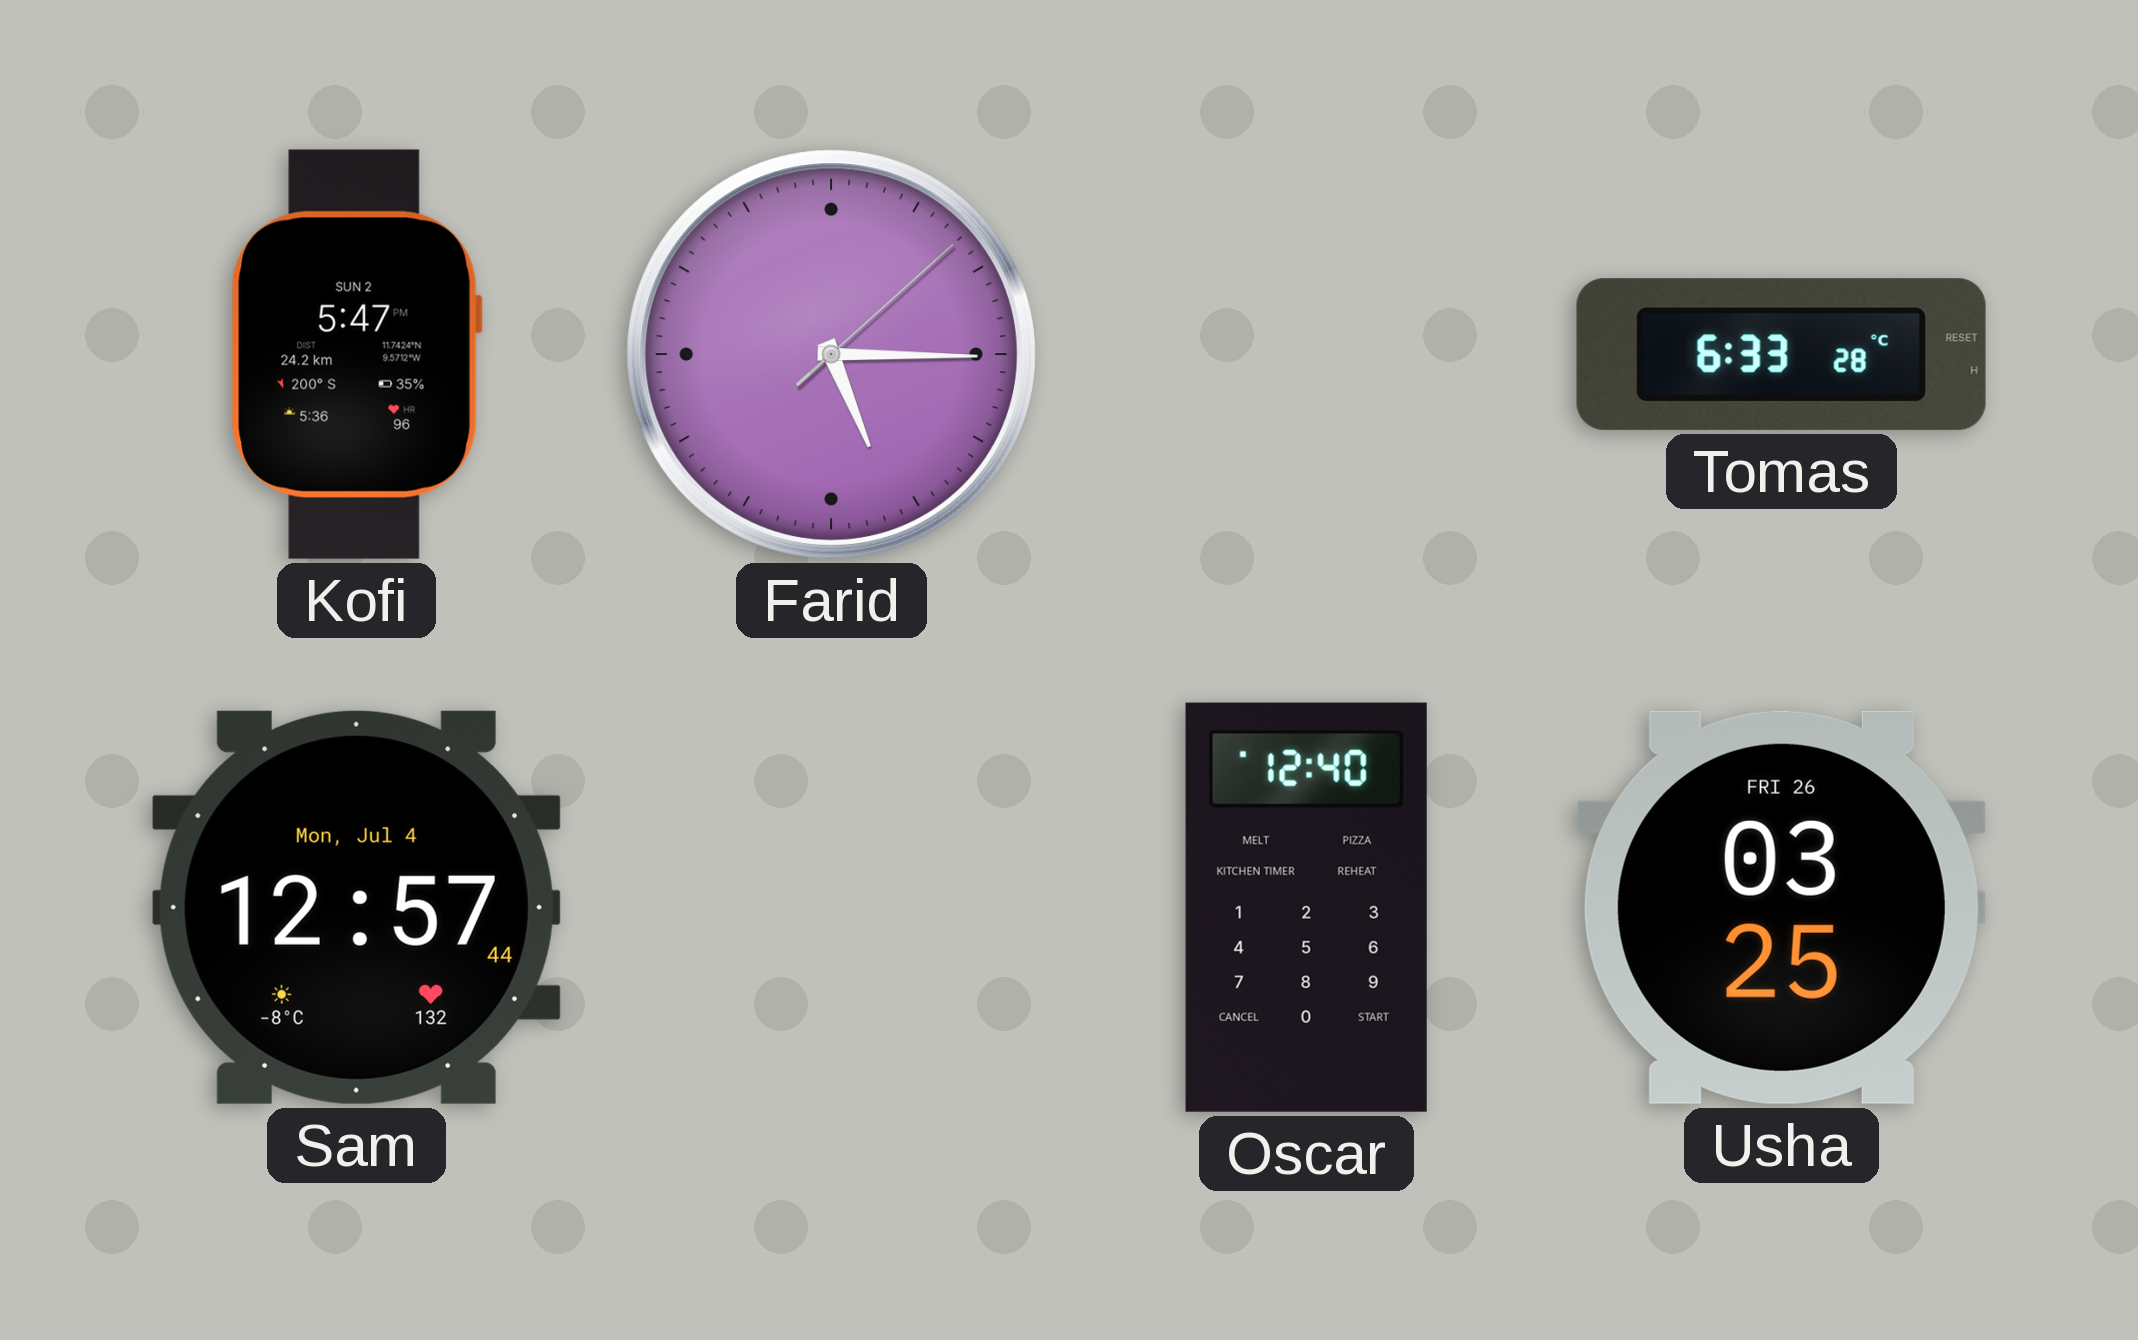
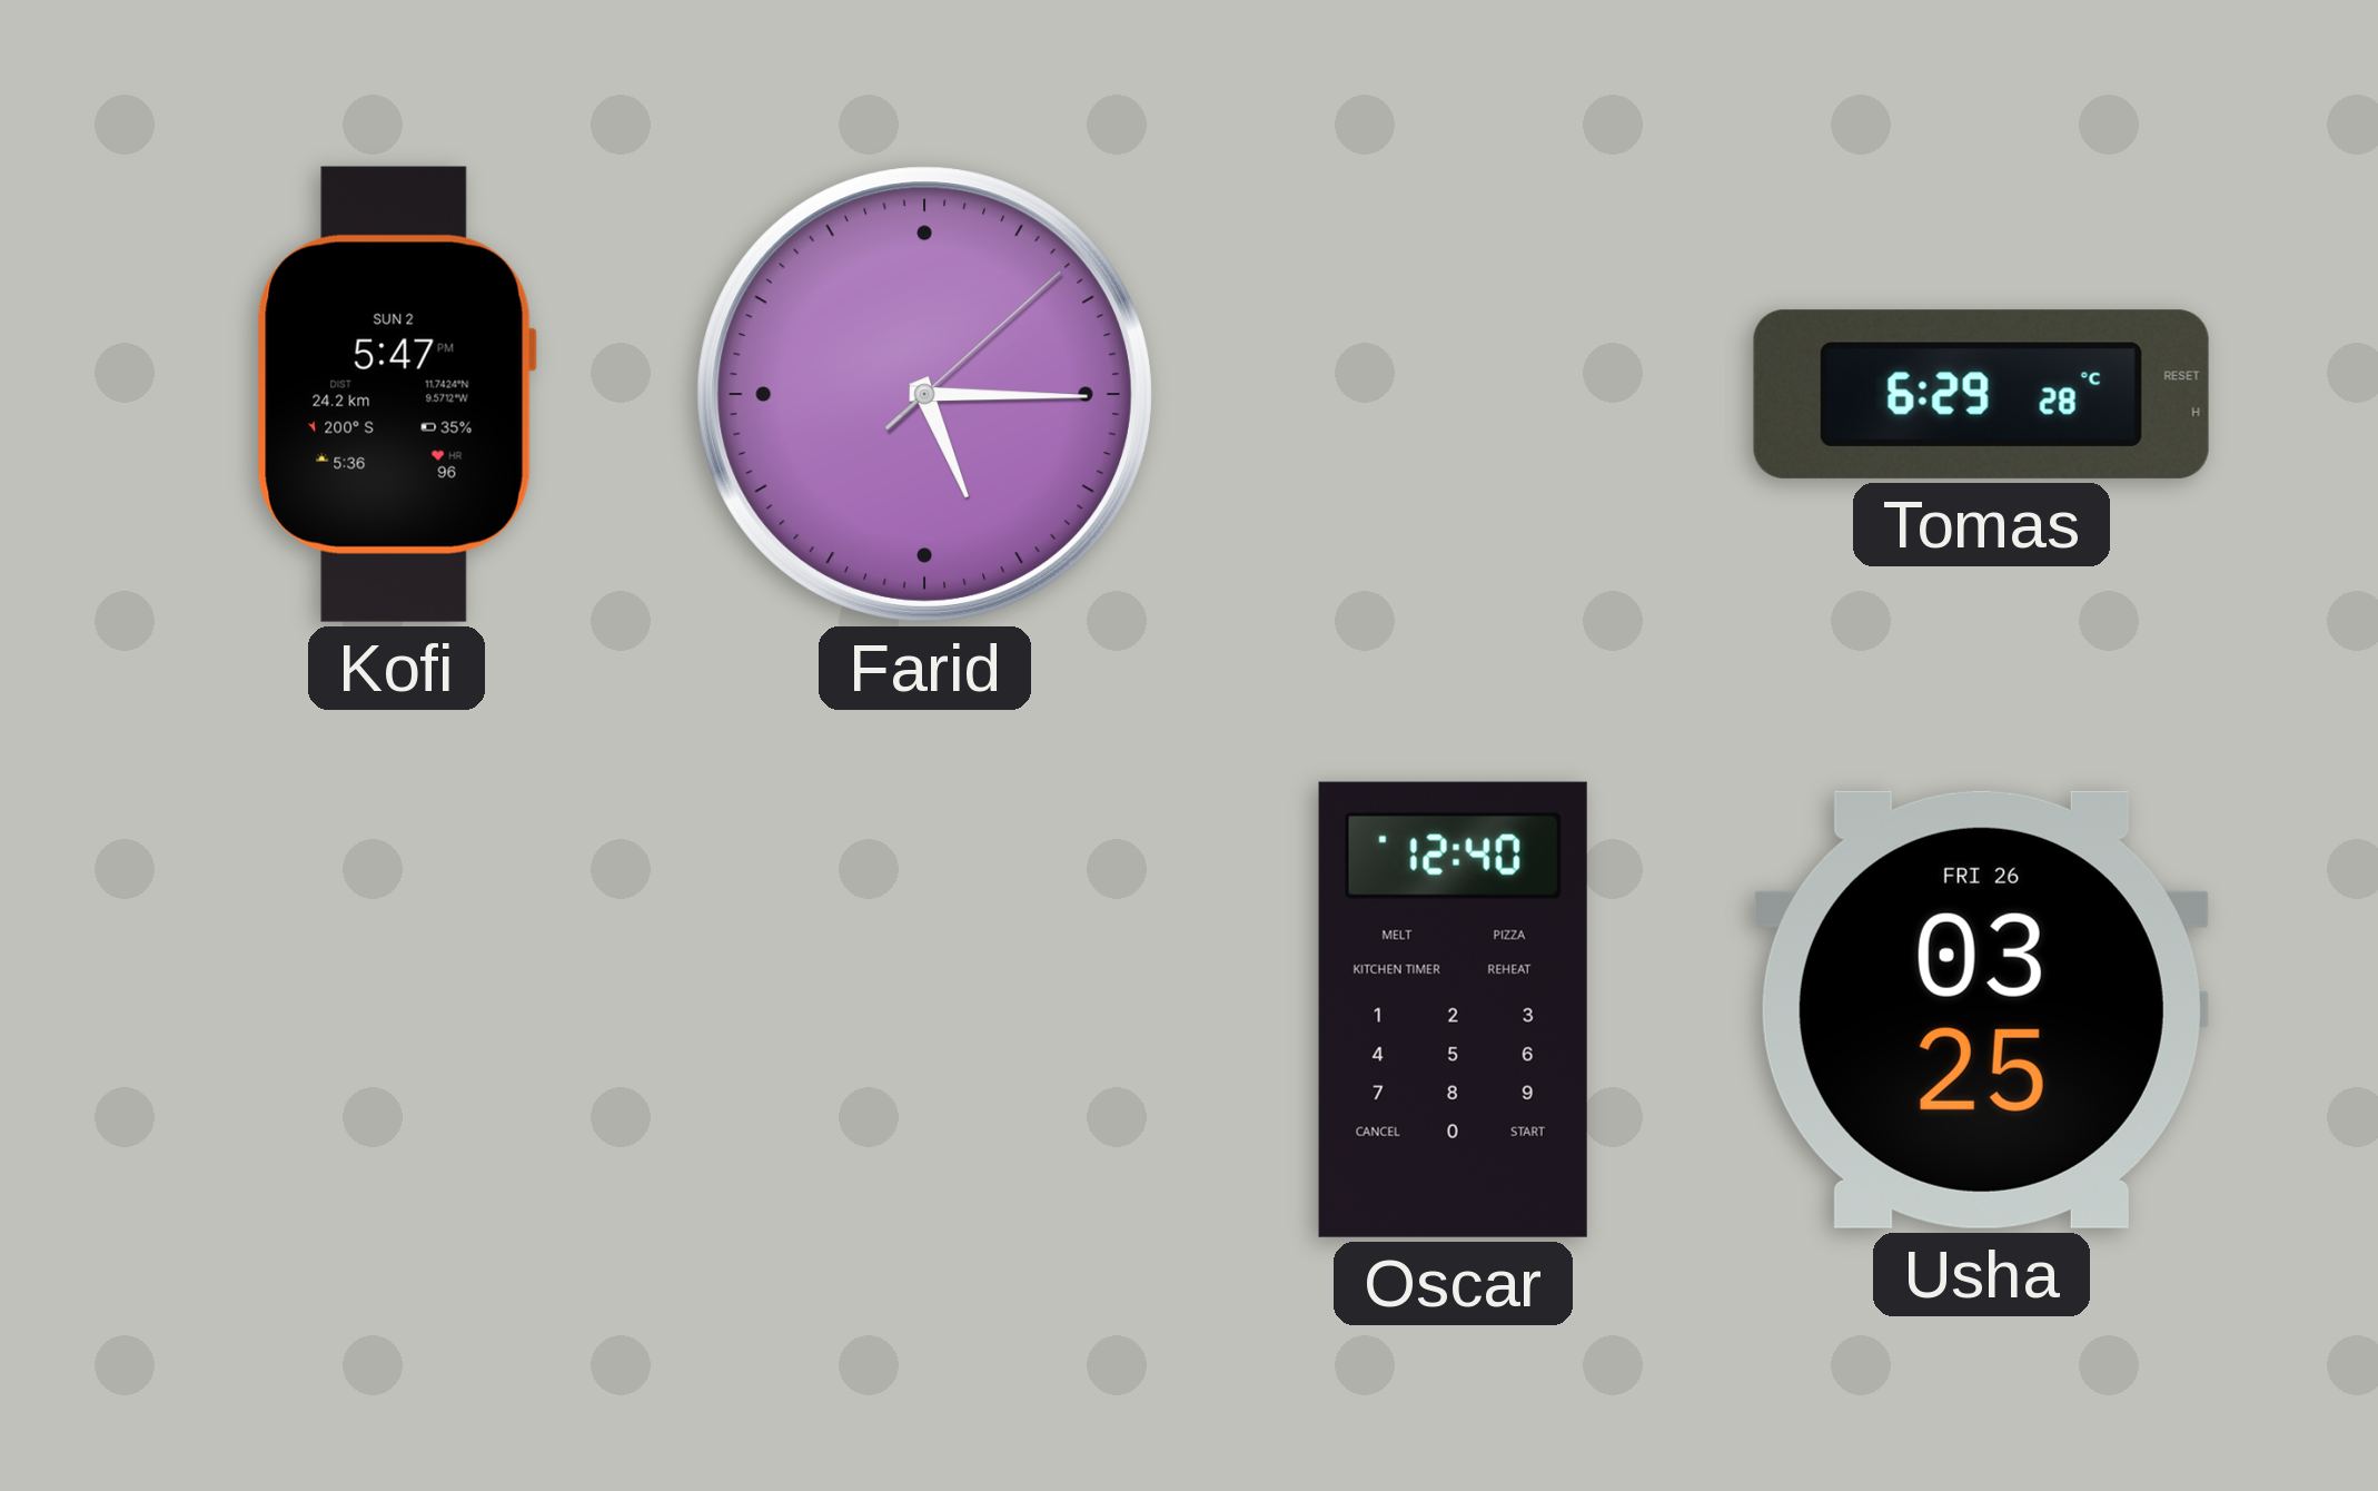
Tomas: 6:33 -> 6:29 (1981, 394)
Sam: 12:57 -> none (356, 907)
